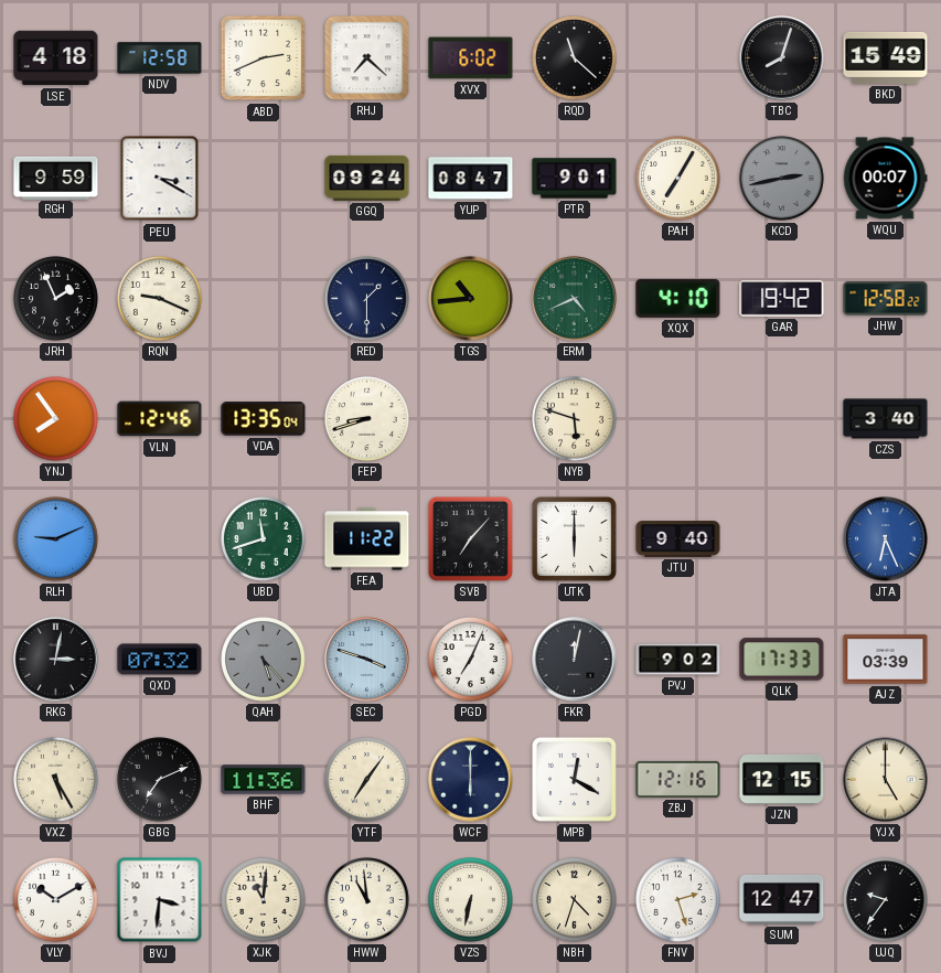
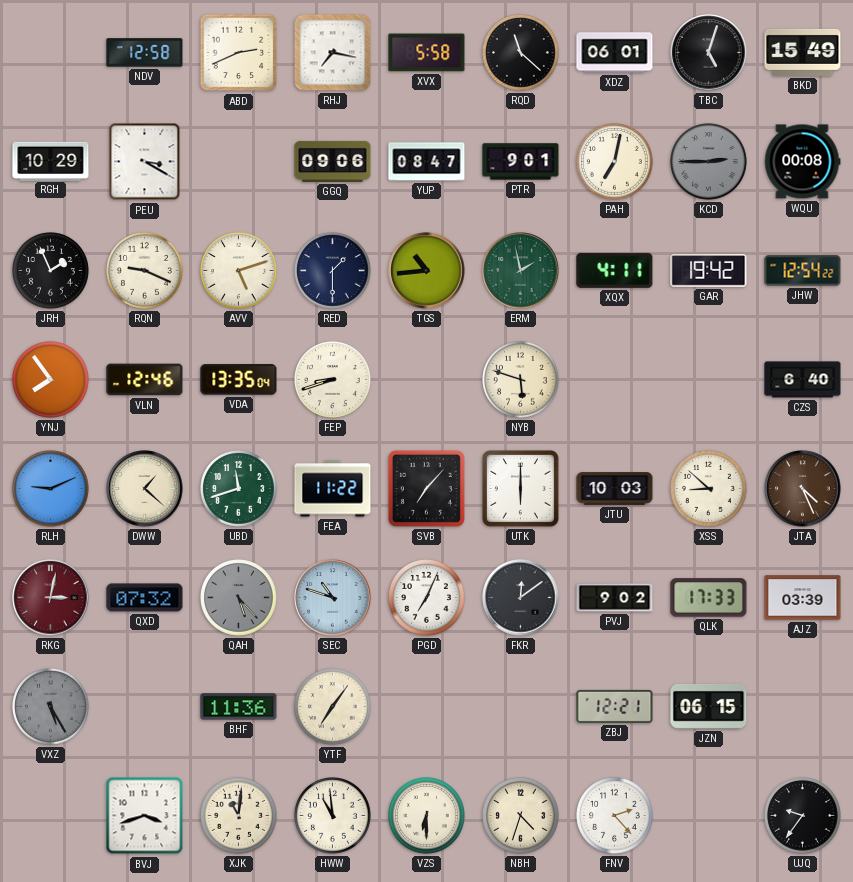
LSE: 4:18 -> none (56, 58)
RHJ: 7:22 -> 7:17 (333, 53)
XVX: 6:02 -> 5:58 (427, 53)
XDZ: none -> 06:01 (615, 53)
TBC: 8:03 -> 5:03 (709, 53)
RGH: 9:59 -> 10:29 (51, 161)
GGQ: 09:24 -> 09:06 (333, 161)
PAH: 7:05 -> 7:02 (615, 162)
KCD: 2:43 -> 2:45 (709, 162)
WQU: 00:07 -> 00:08 (802, 162)
AVV: none -> 5:12 (239, 271)
ERM: 4:41 -> 1:58 (521, 271)
XQX: 4:10 -> 4:11 (615, 270)
JHW: 12:58 -> 12:54 (803, 271)
CZS: 3:40 -> 6:40 (803, 380)
DWW: none -> 1:22 (145, 489)
JTU: 9:40 -> 10:03 (615, 489)
XSS: none -> 8:52 (709, 489)
JTA: 6:26 -> 4:26 (803, 489)
JTA dial: blue -> brown (803, 489)
RKG dial: black -> burgundy (51, 598)
SEC: 3:48 -> 10:48 (333, 598)
FKR: 12:02 -> 12:09 (521, 598)
VXZ dial: cream -> grey (51, 707)
GBG: 7:11 -> none (160, 780)
WCF: 6:00 -> none (471, 780)
MPB: 12:20 -> none (574, 779)
ZBJ: 12:16 -> 12:21 (615, 706)
JZN: 12:15 -> 06:15 (709, 706)
YJX: 5:00 -> none (886, 780)
VLY: 10:10 -> none (56, 900)
BVJ: 3:31 -> 3:42 (145, 816)
VZS: 6:32 -> 6:30 (427, 816)
FNV: 2:27 -> 2:23 (615, 816)
SUM: 12:47 -> none (782, 899)
